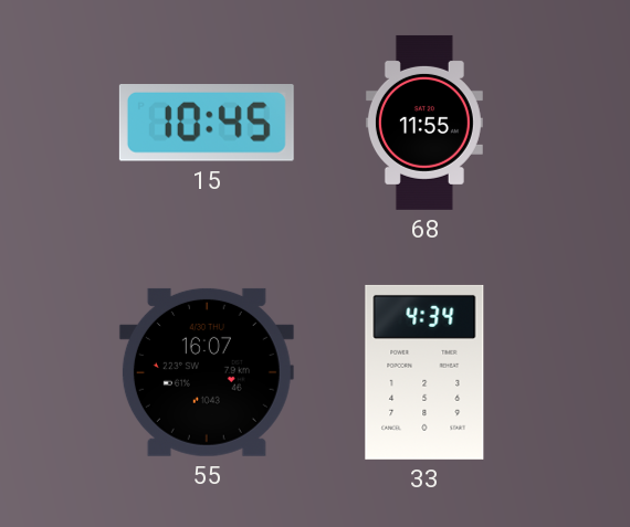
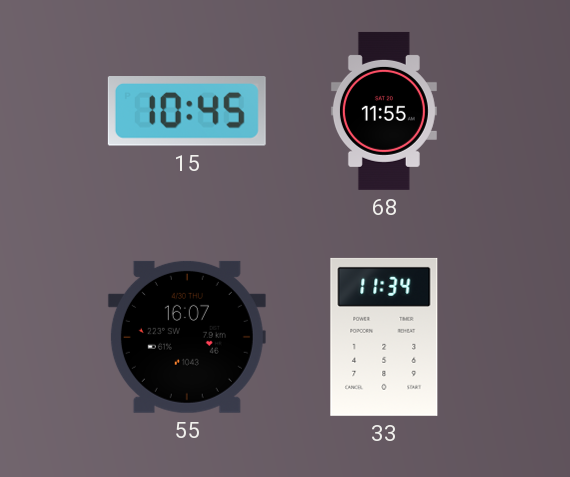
33: 4:34 -> 11:34 (384, 337)
